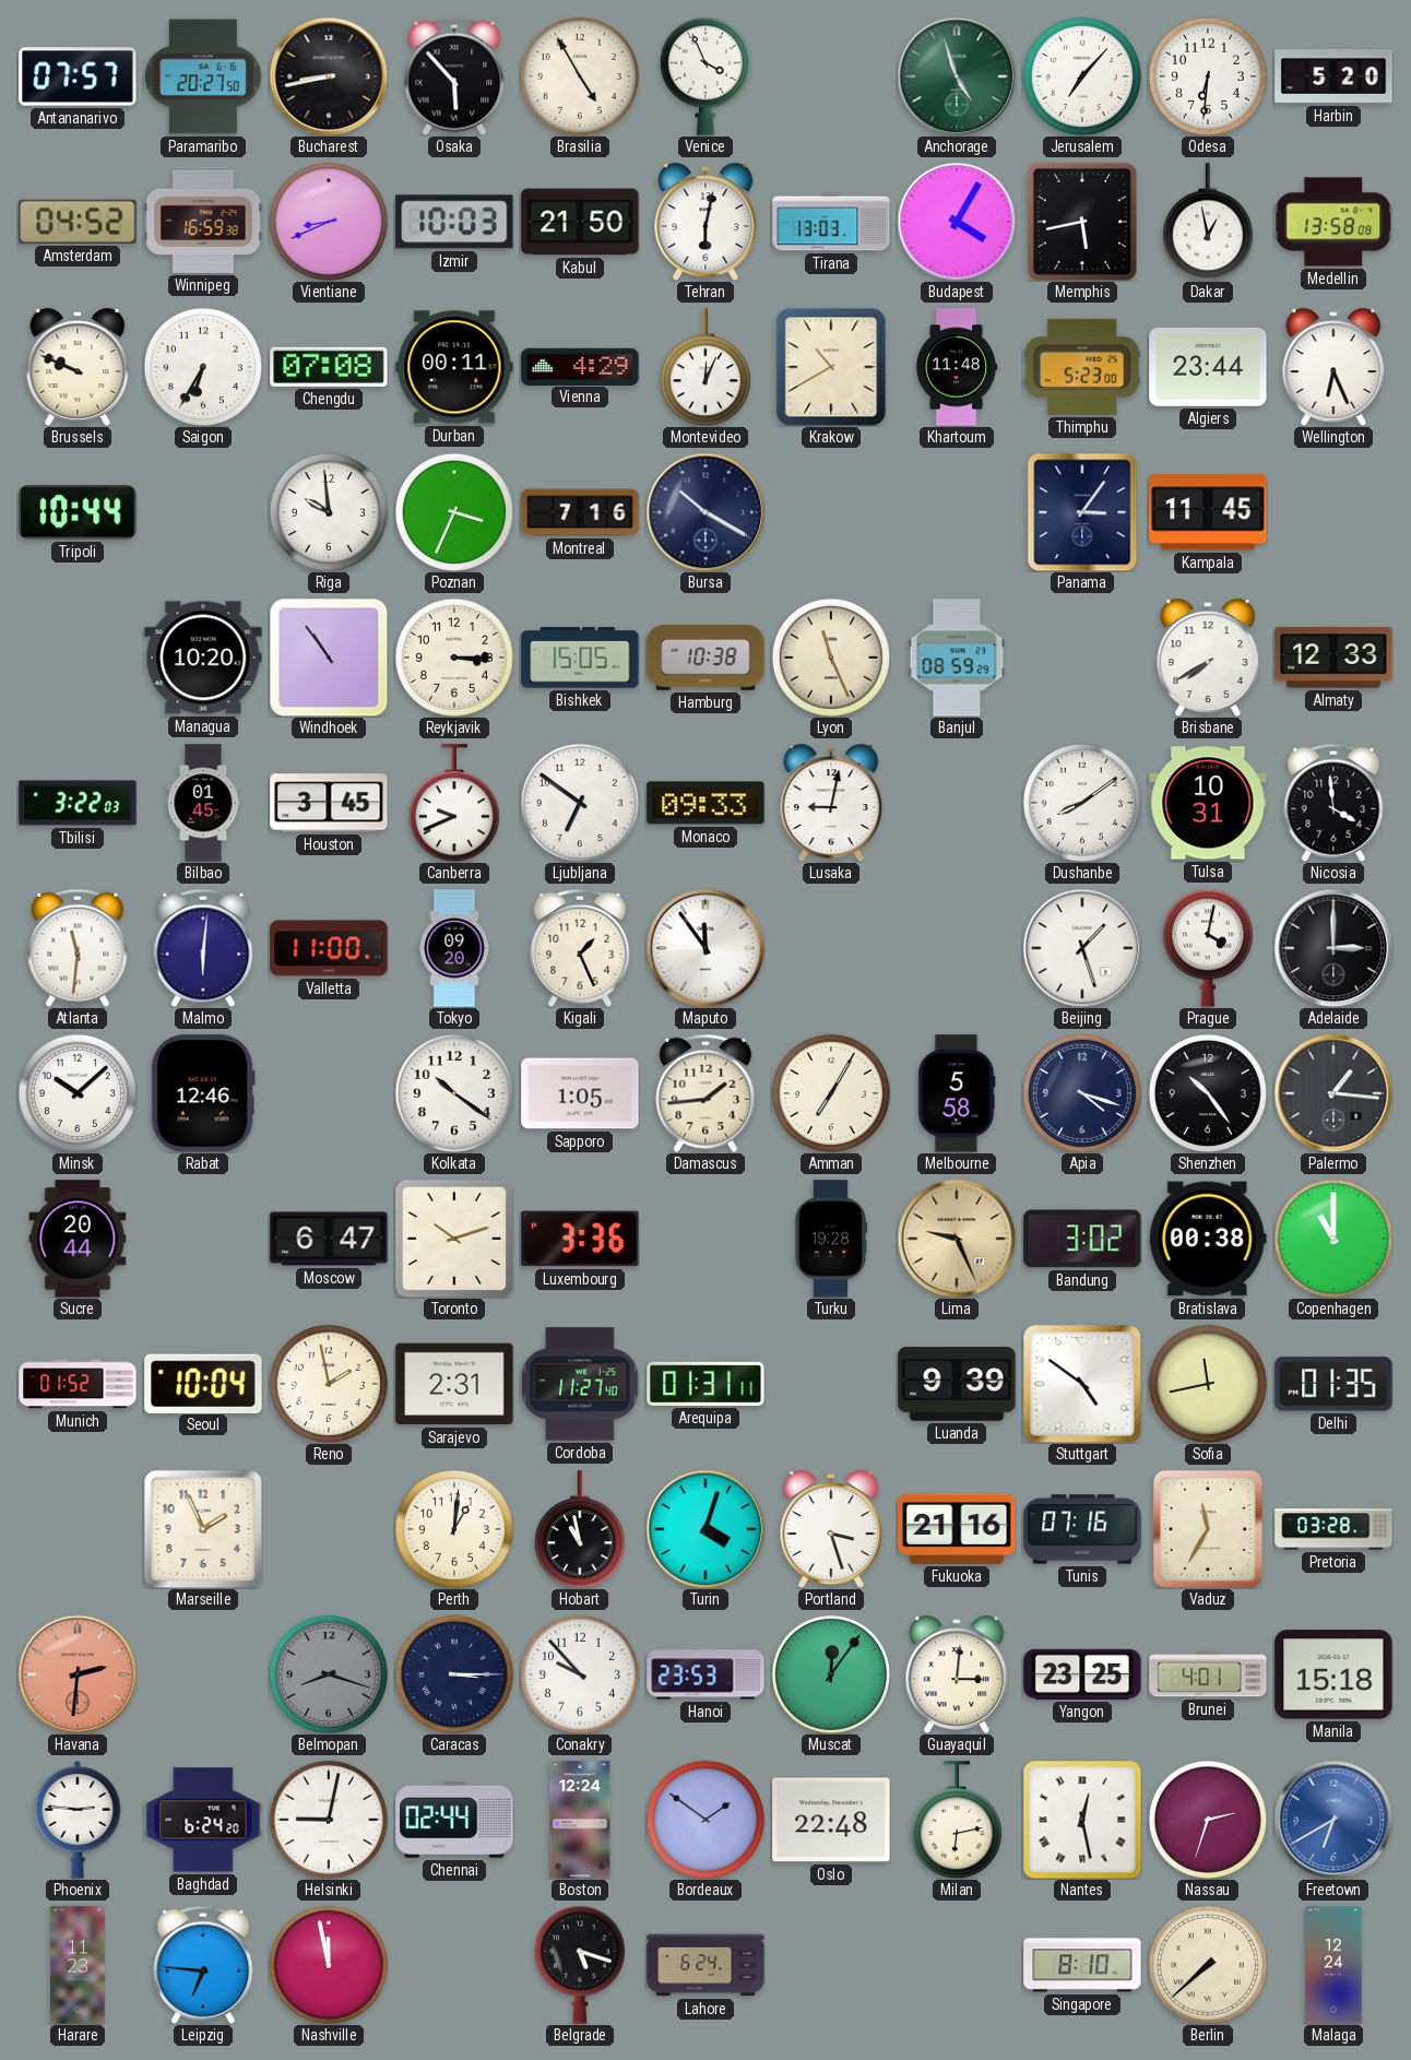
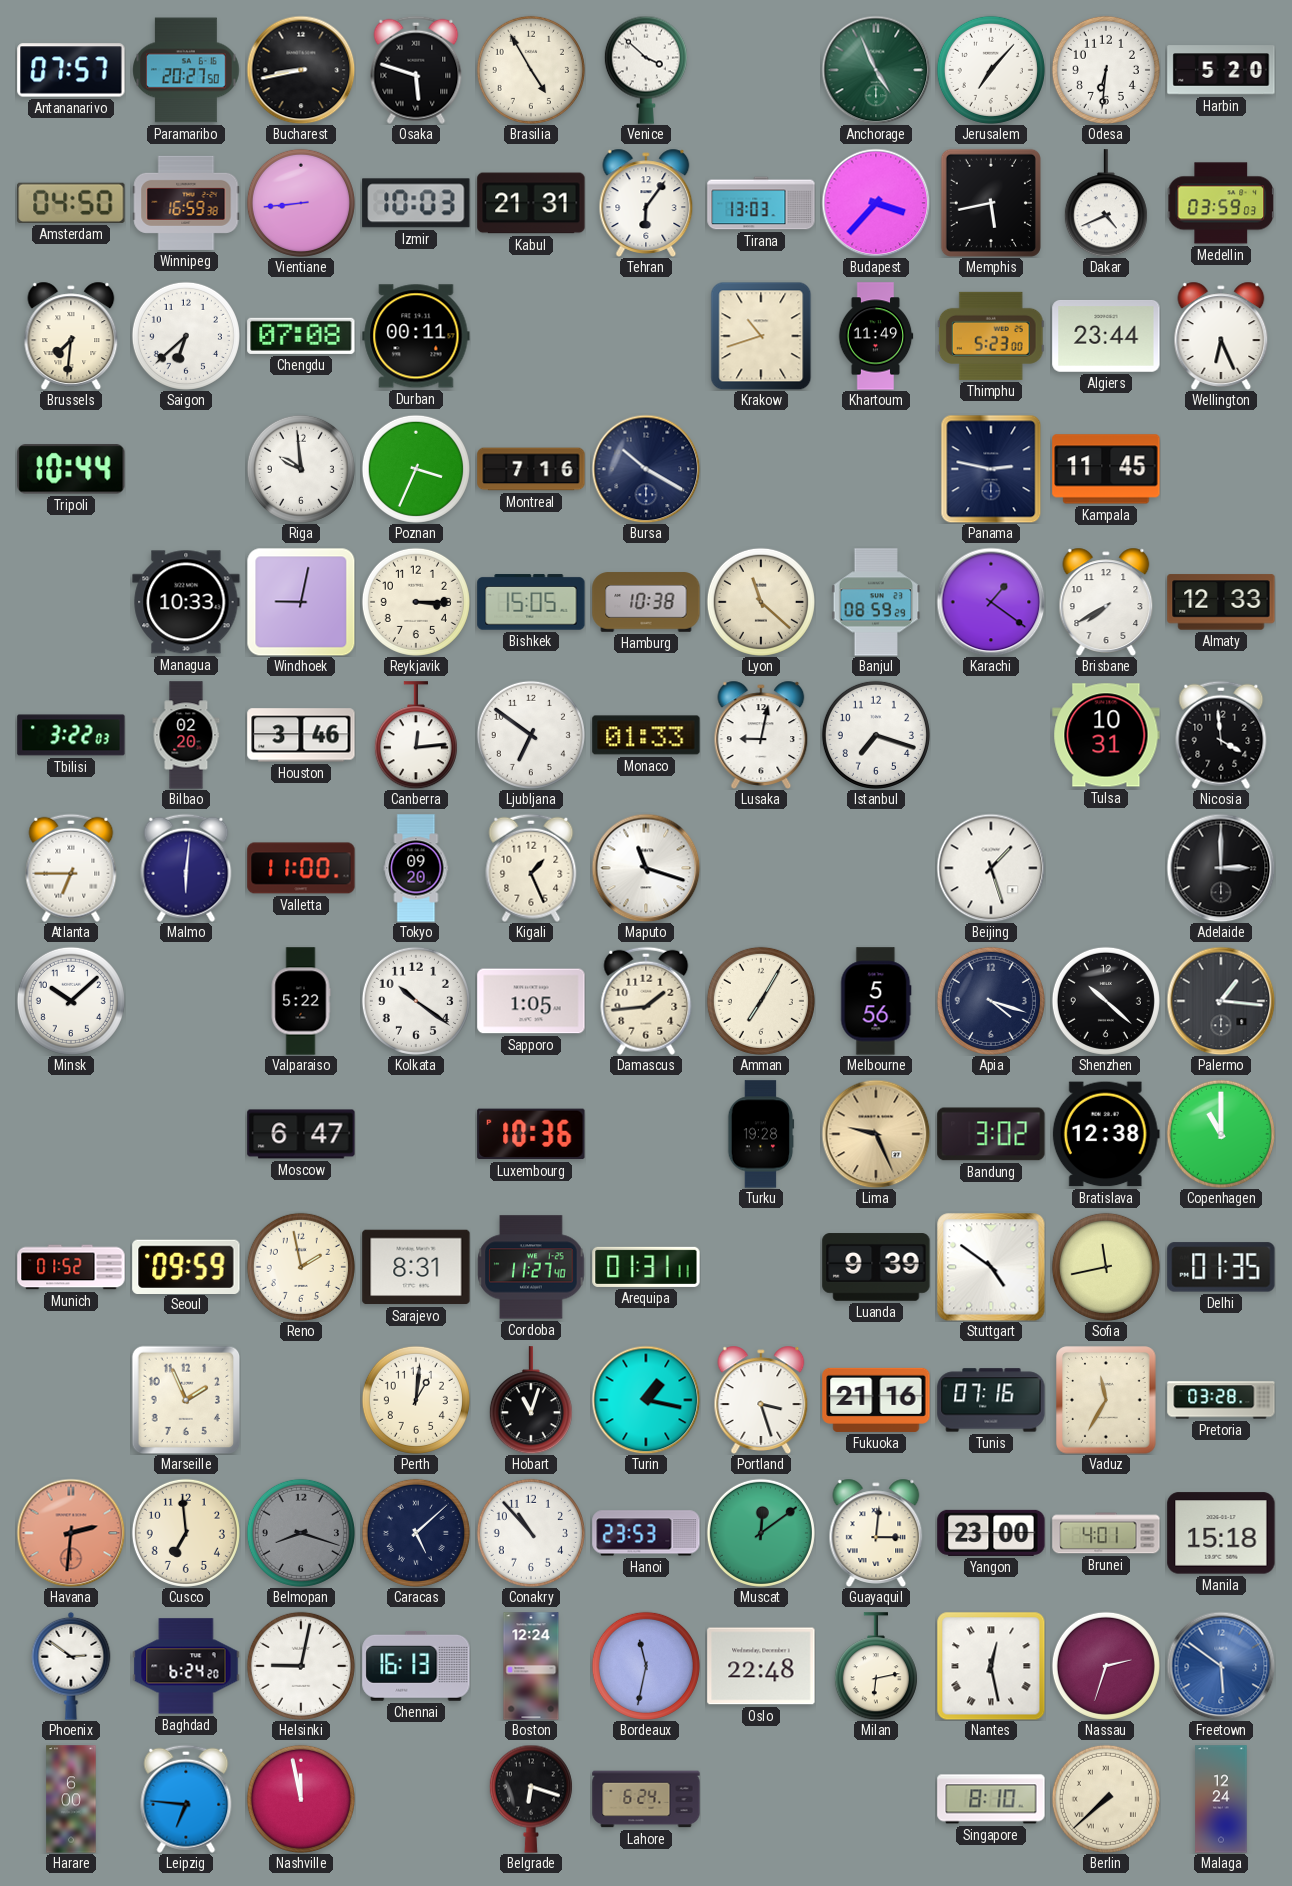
Osaka: 5:53 -> 5:48 (416, 70)
Venice: 3:56 -> 3:52 (646, 70)
Anchorage: 4:57 -> 4:56 (876, 70)
Amsterdam: 04:52 -> 04:50 (71, 203)
Vientiane: 8:41 -> 8:44 (301, 203)
Kabul: 21:50 -> 21:31 (531, 203)
Tehran: 6:02 -> 6:06 (646, 203)
Budapest: 4:05 -> 3:37 (876, 203)
Dakar: 12:58 -> 4:41 (1106, 203)
Medellin: 13:58 -> 03:59 (1221, 203)
Brussels: 9:49 -> 7:31 (71, 336)
Saigon: 6:35 -> 6:38 (186, 336)
Vienna: 4:29 -> none (580, 366)
Montevideo: 12:04 -> none (705, 367)
Krakow: 10:40 -> 10:42 (761, 336)
Khartoum: 11:48 -> 11:49 (876, 336)
Panama: 3:06 -> 2:47 (991, 469)
Managua: 10:20 -> 10:33 (186, 602)
Windhoek: 10:54 -> 9:02 (301, 602)
Lyon: 11:26 -> 11:22 (761, 602)
Karachi: none -> 1:21 (991, 602)
Bilbao: 01:45 -> 02:20 (186, 735)
Houston: 3:45 -> 3:46 (301, 735)
Canberra: 9:41 -> 12:14 (416, 735)
Monaco: 09:33 -> 01:33 (646, 735)
Istanbul: none -> 7:18 (876, 735)
Dushanbe: 8:09 -> none (1082, 803)
Atlanta: 11:31 -> 6:45 (71, 868)
Maputo: 11:54 -> 11:18 (646, 868)
Prague: 4:02 -> none (1208, 948)
Rabat: 12:46 -> none (203, 1093)
Valparaiso: none -> 5:22 (301, 1001)
Melbourne: 5:58 -> 5:56 (876, 1001)
Shenzhen: 10:24 -> 10:22 (1106, 1001)
Sucre: 20:44 -> none (78, 1239)
Toronto: 10:12 -> none (454, 1239)
Luxembourg: 3:36 -> 10:36 (531, 1134)
Bratislava: 00:38 -> 12:38 (1106, 1134)
Seoul: 10:04 -> 09:59 (186, 1266)
Sarajevo: 2:31 -> 8:31 (416, 1267)
Hobart: 10:58 -> 11:03 (531, 1400)
Turin: 4:03 -> 1:17 (646, 1400)
Cusco: none -> 6:59 (186, 1533)
Caracas: 3:15 -> 5:08 (416, 1533)
Conakry: 9:53 -> 10:53 (531, 1533)
Muscat: 12:06 -> 12:09 (761, 1533)
Yangon: 23:25 -> 23:00 (991, 1533)
Phoenix: 2:46 -> 2:51 (71, 1666)
Chennai: 02:44 -> 16:13 (416, 1666)
Bordeaux: 1:51 -> 11:32 (646, 1666)
Freetown: 6:40 -> 5:51 (1221, 1666)
Harare: 11:23 -> 6:00 (71, 1799)
Belgrade: 5:18 -> 6:18 (531, 1799)
